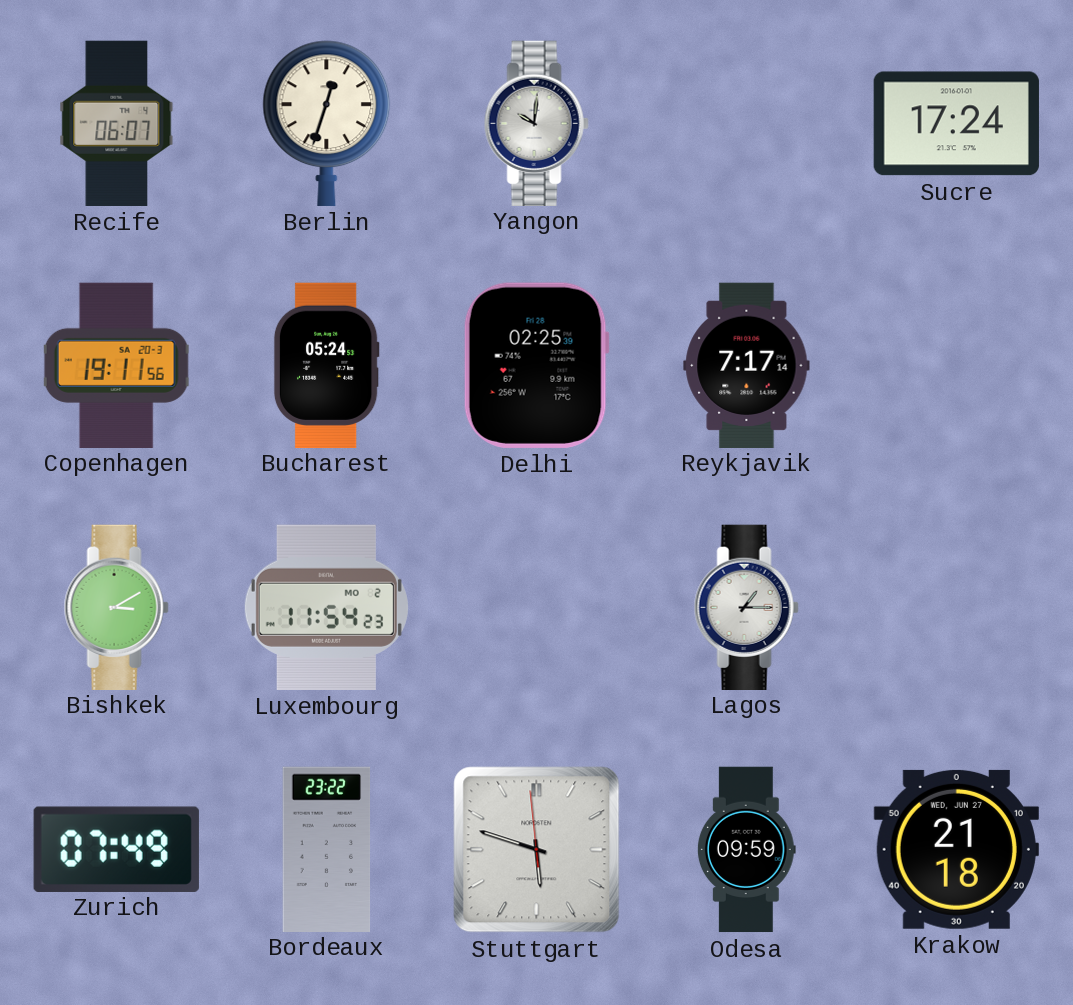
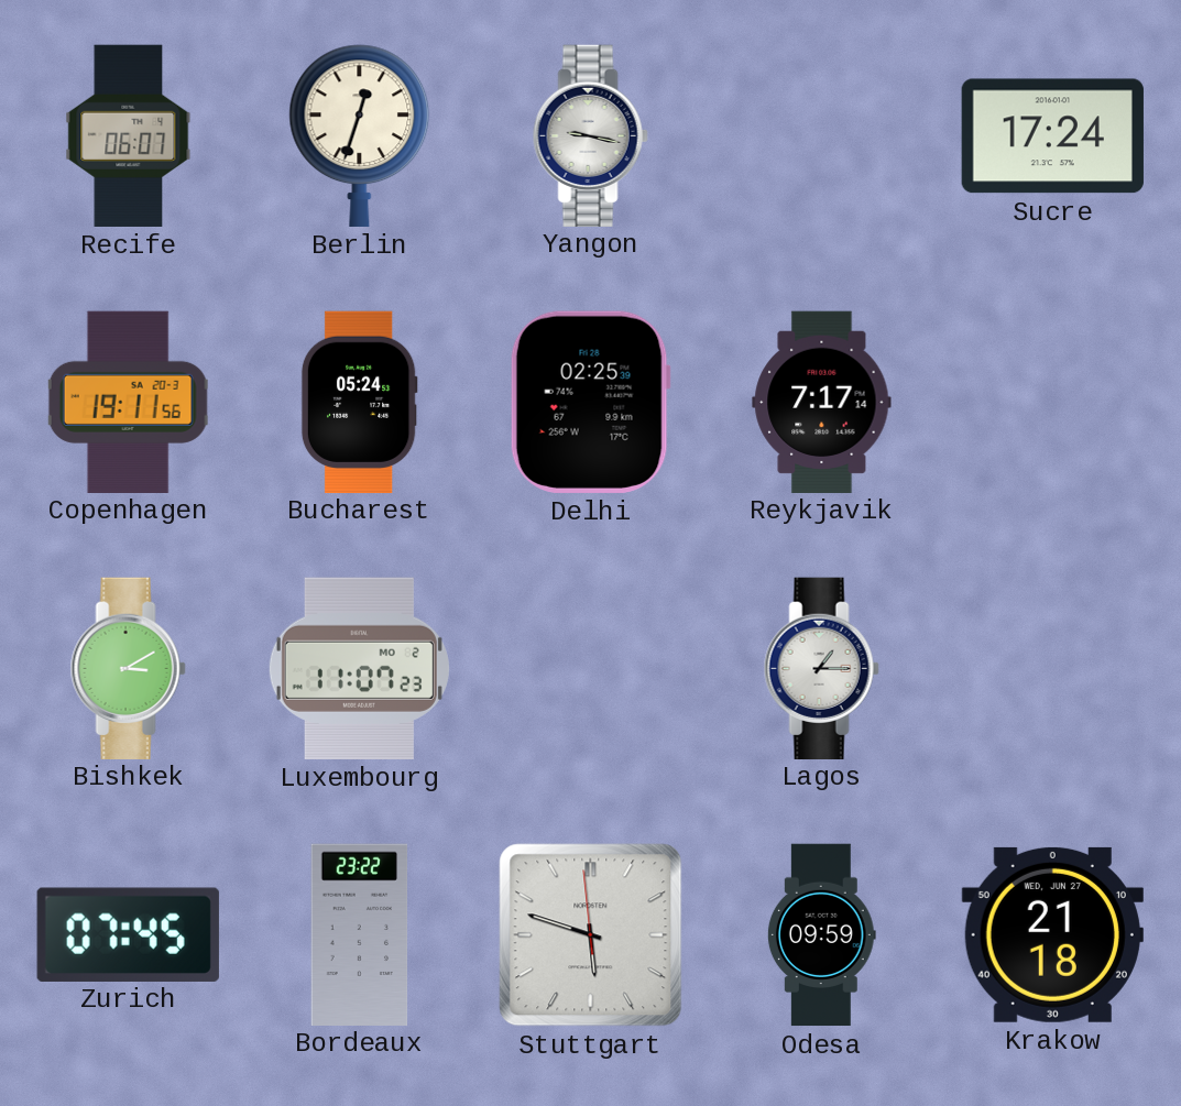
Yangon: 10:01 -> 9:17 (590, 135)
Luxembourg: 11:54 -> 11:07 (359, 668)
Zurich: 07:49 -> 07:45 (128, 934)
